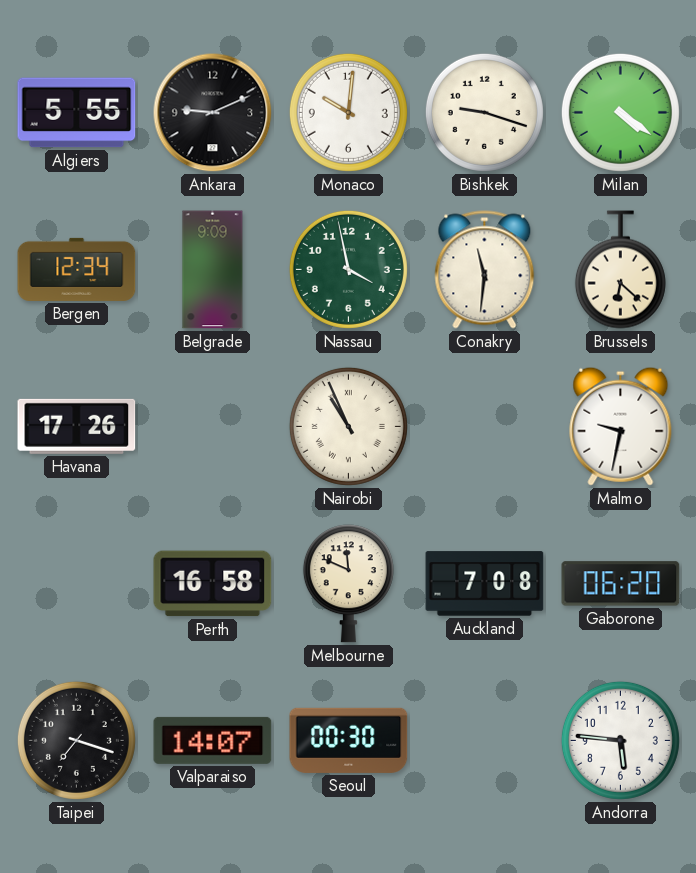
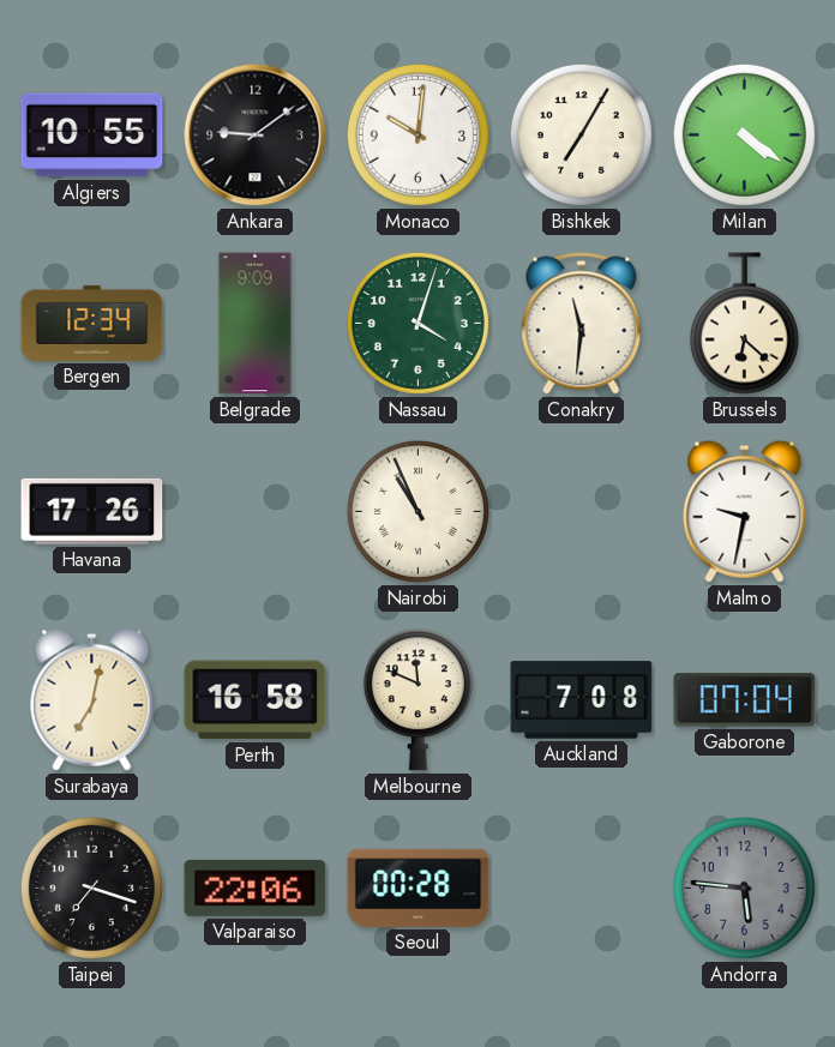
Algiers: 5:55 -> 10:55 (92, 136)
Ankara: 9:11 -> 9:09 (256, 136)
Bishkek: 9:18 -> 7:05 (581, 134)
Nassau: 3:58 -> 4:03 (417, 323)
Surabaya: none -> 7:02 (92, 699)
Gaborone: 06:20 -> 07:04 (745, 700)
Valparaiso: 14:07 -> 22:06 (256, 887)
Seoul: 00:30 -> 00:28 (419, 887)
Andorra dial: white -> grey (744, 887)
